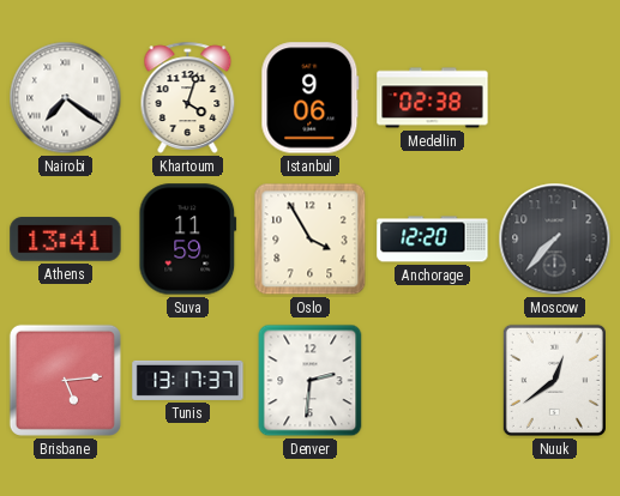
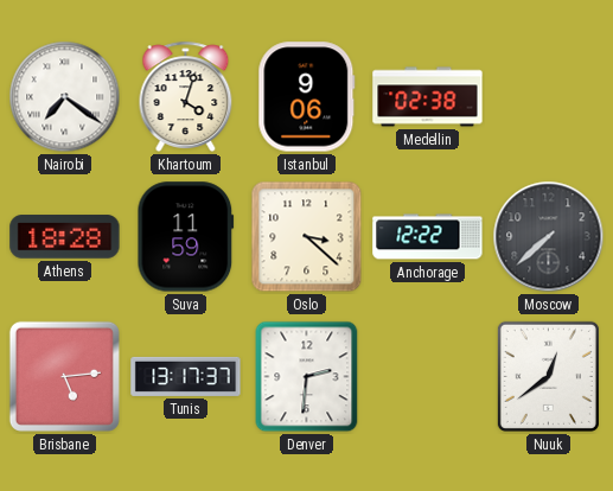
Athens: 13:41 -> 18:28 (65, 237)
Oslo: 3:55 -> 3:22 (307, 237)
Anchorage: 12:20 -> 12:22 (428, 237)
Moscow: 7:37 -> 7:38 (549, 237)
